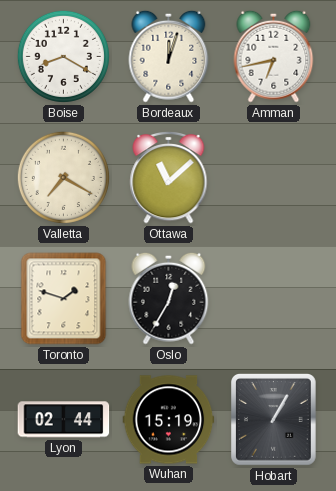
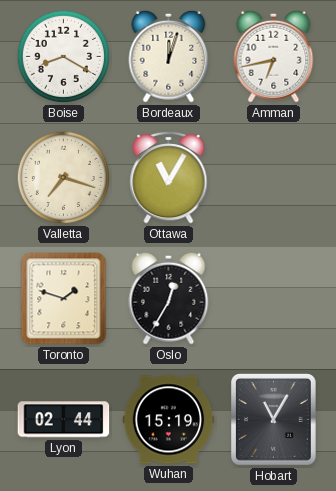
Valletta: 7:20 -> 7:18 (63, 177)
Ottawa: 11:08 -> 11:05 (169, 177)
Hobart: 1:05 -> 11:05 (274, 420)
